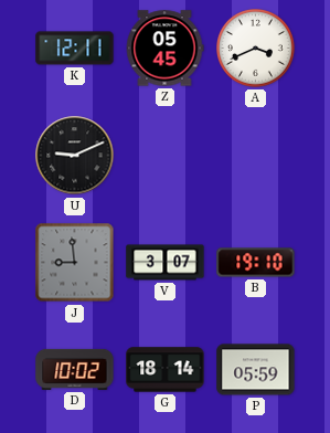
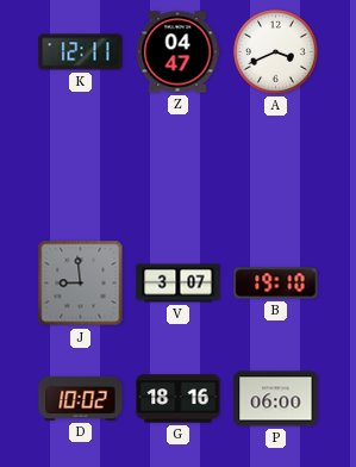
Z: 05:45 -> 04:47 (177, 52)
U: 9:11 -> none (75, 156)
G: 18:14 -> 18:16 (179, 399)
P: 05:59 -> 06:00 (276, 399)
